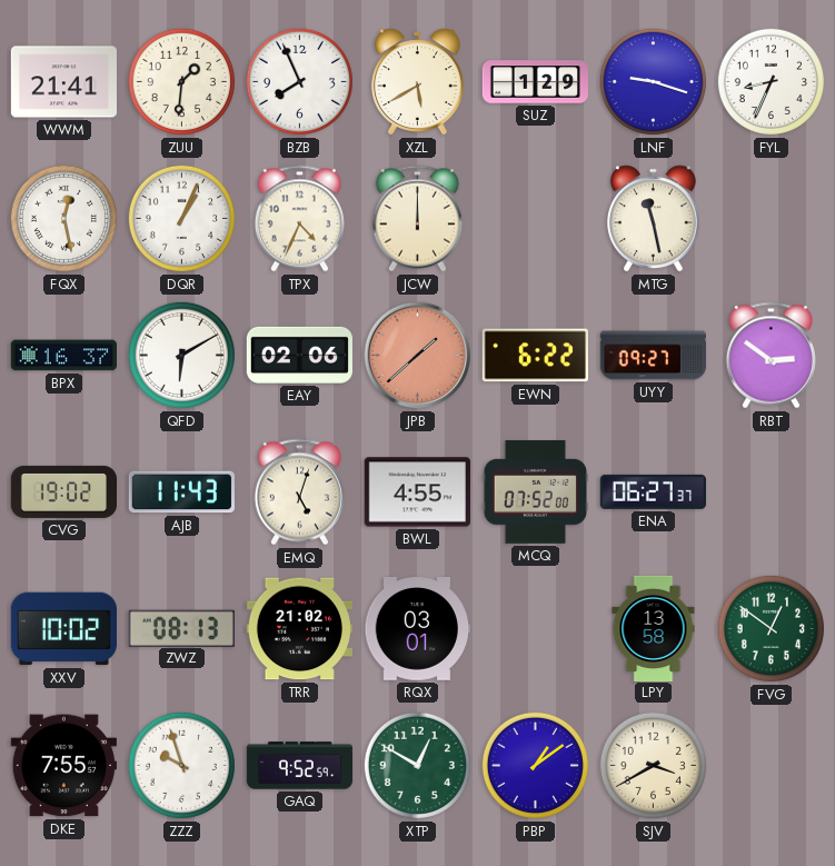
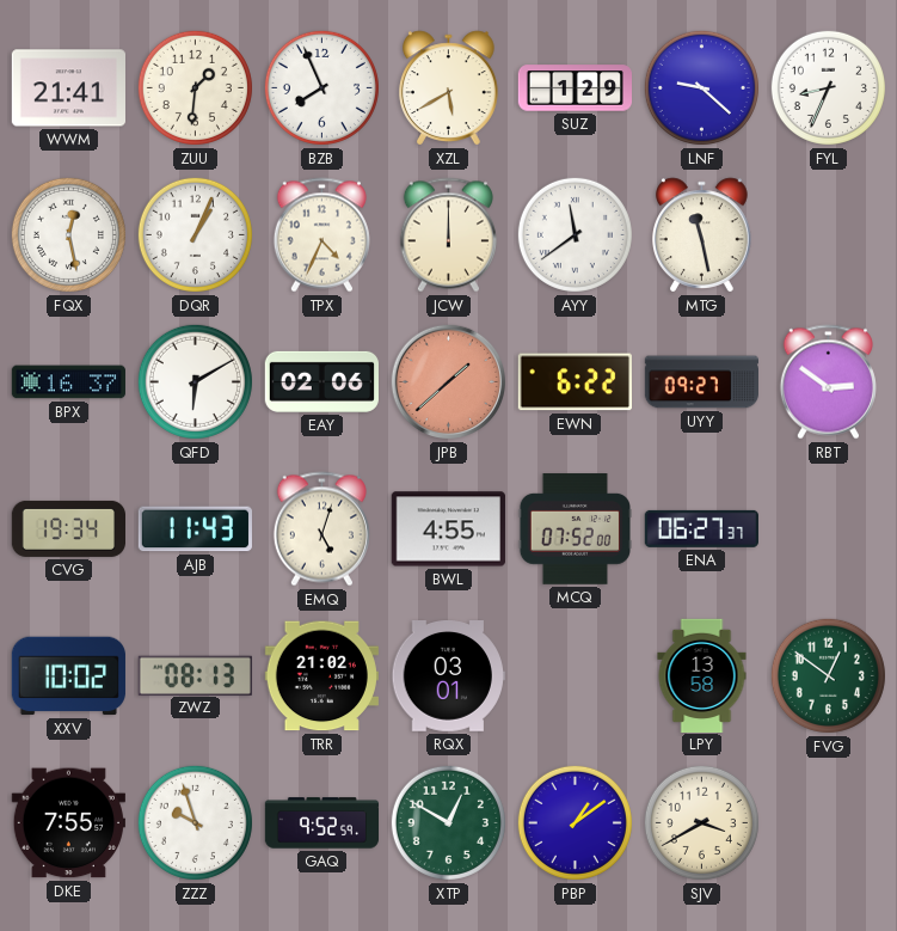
LNF: 9:18 -> 9:22 (701, 87)
AYY: none -> 11:39 (575, 234)
CVG: 19:02 -> 19:34 (68, 528)
